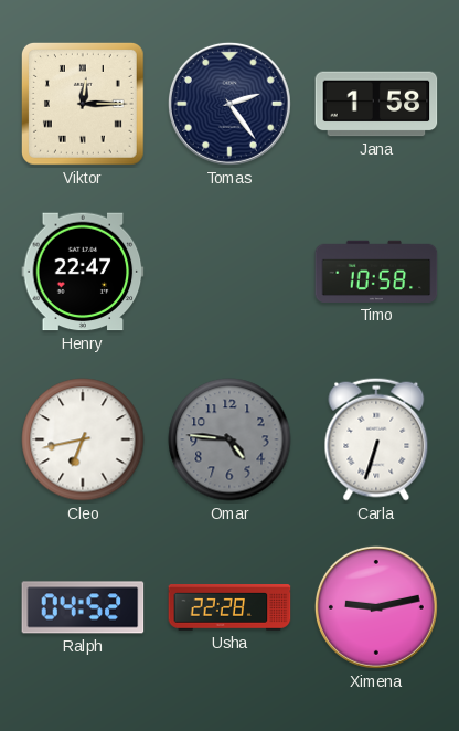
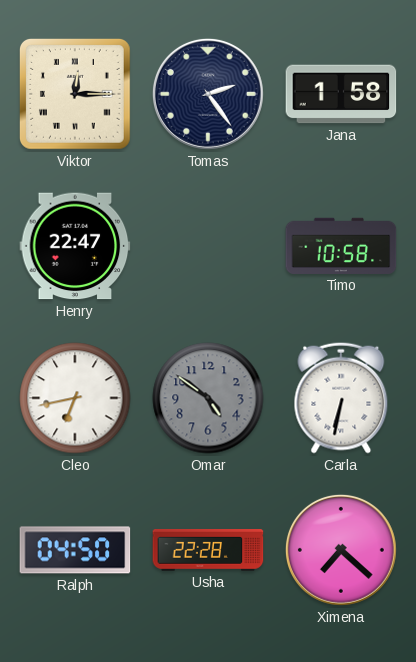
Omar: 4:46 -> 4:51 (208, 398)
Carla: 6:33 -> 6:32 (341, 398)
Ralph: 04:52 -> 04:50 (75, 550)
Ximena: 9:13 -> 7:22 (341, 550)
